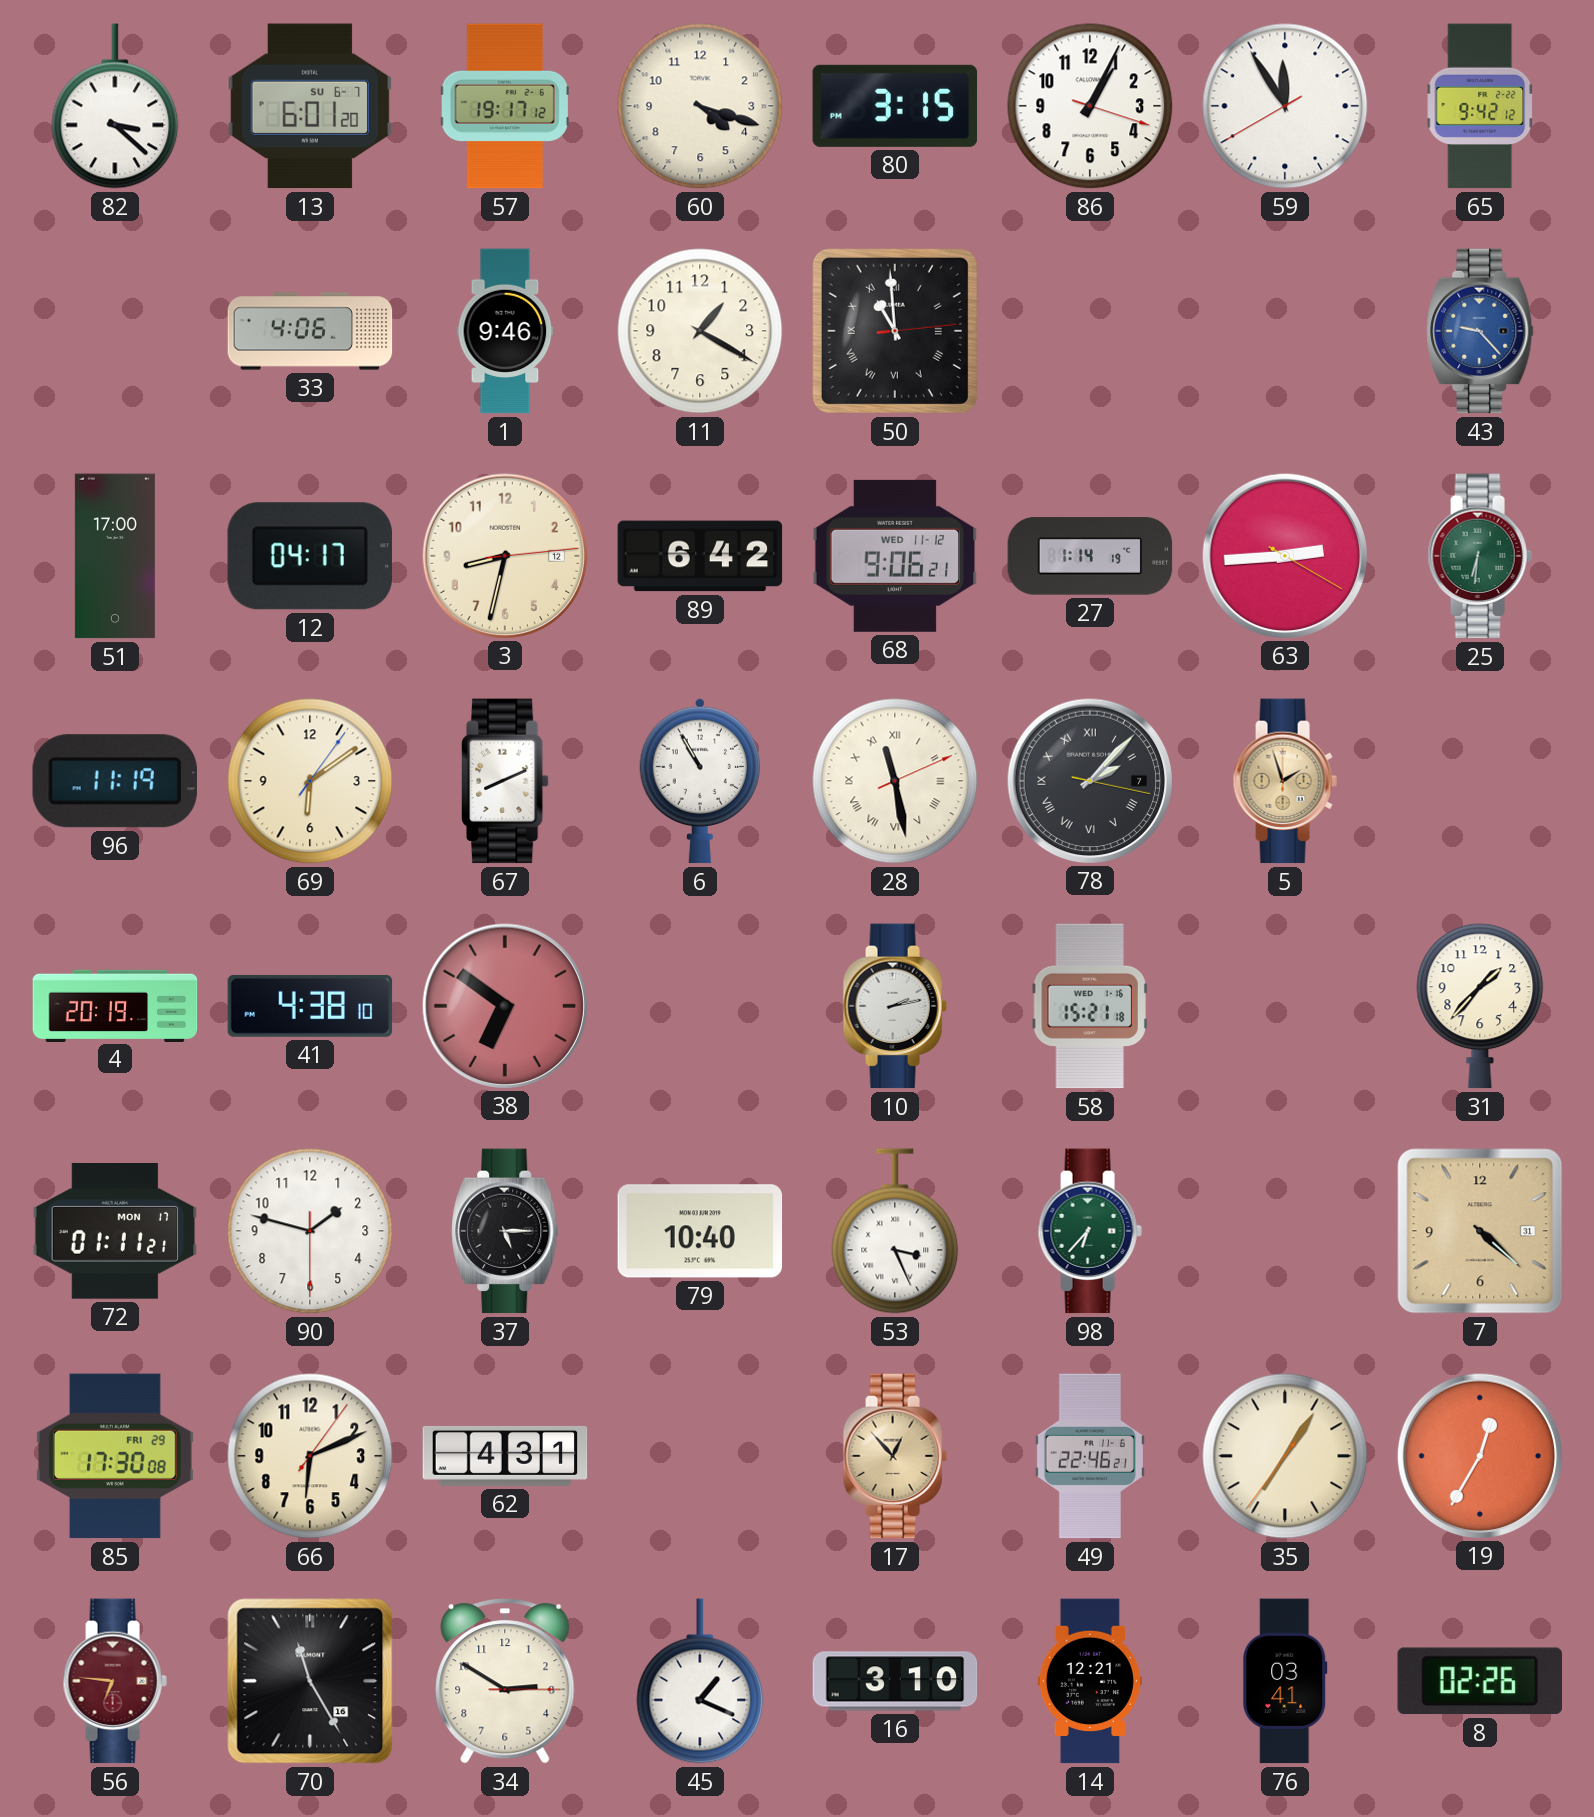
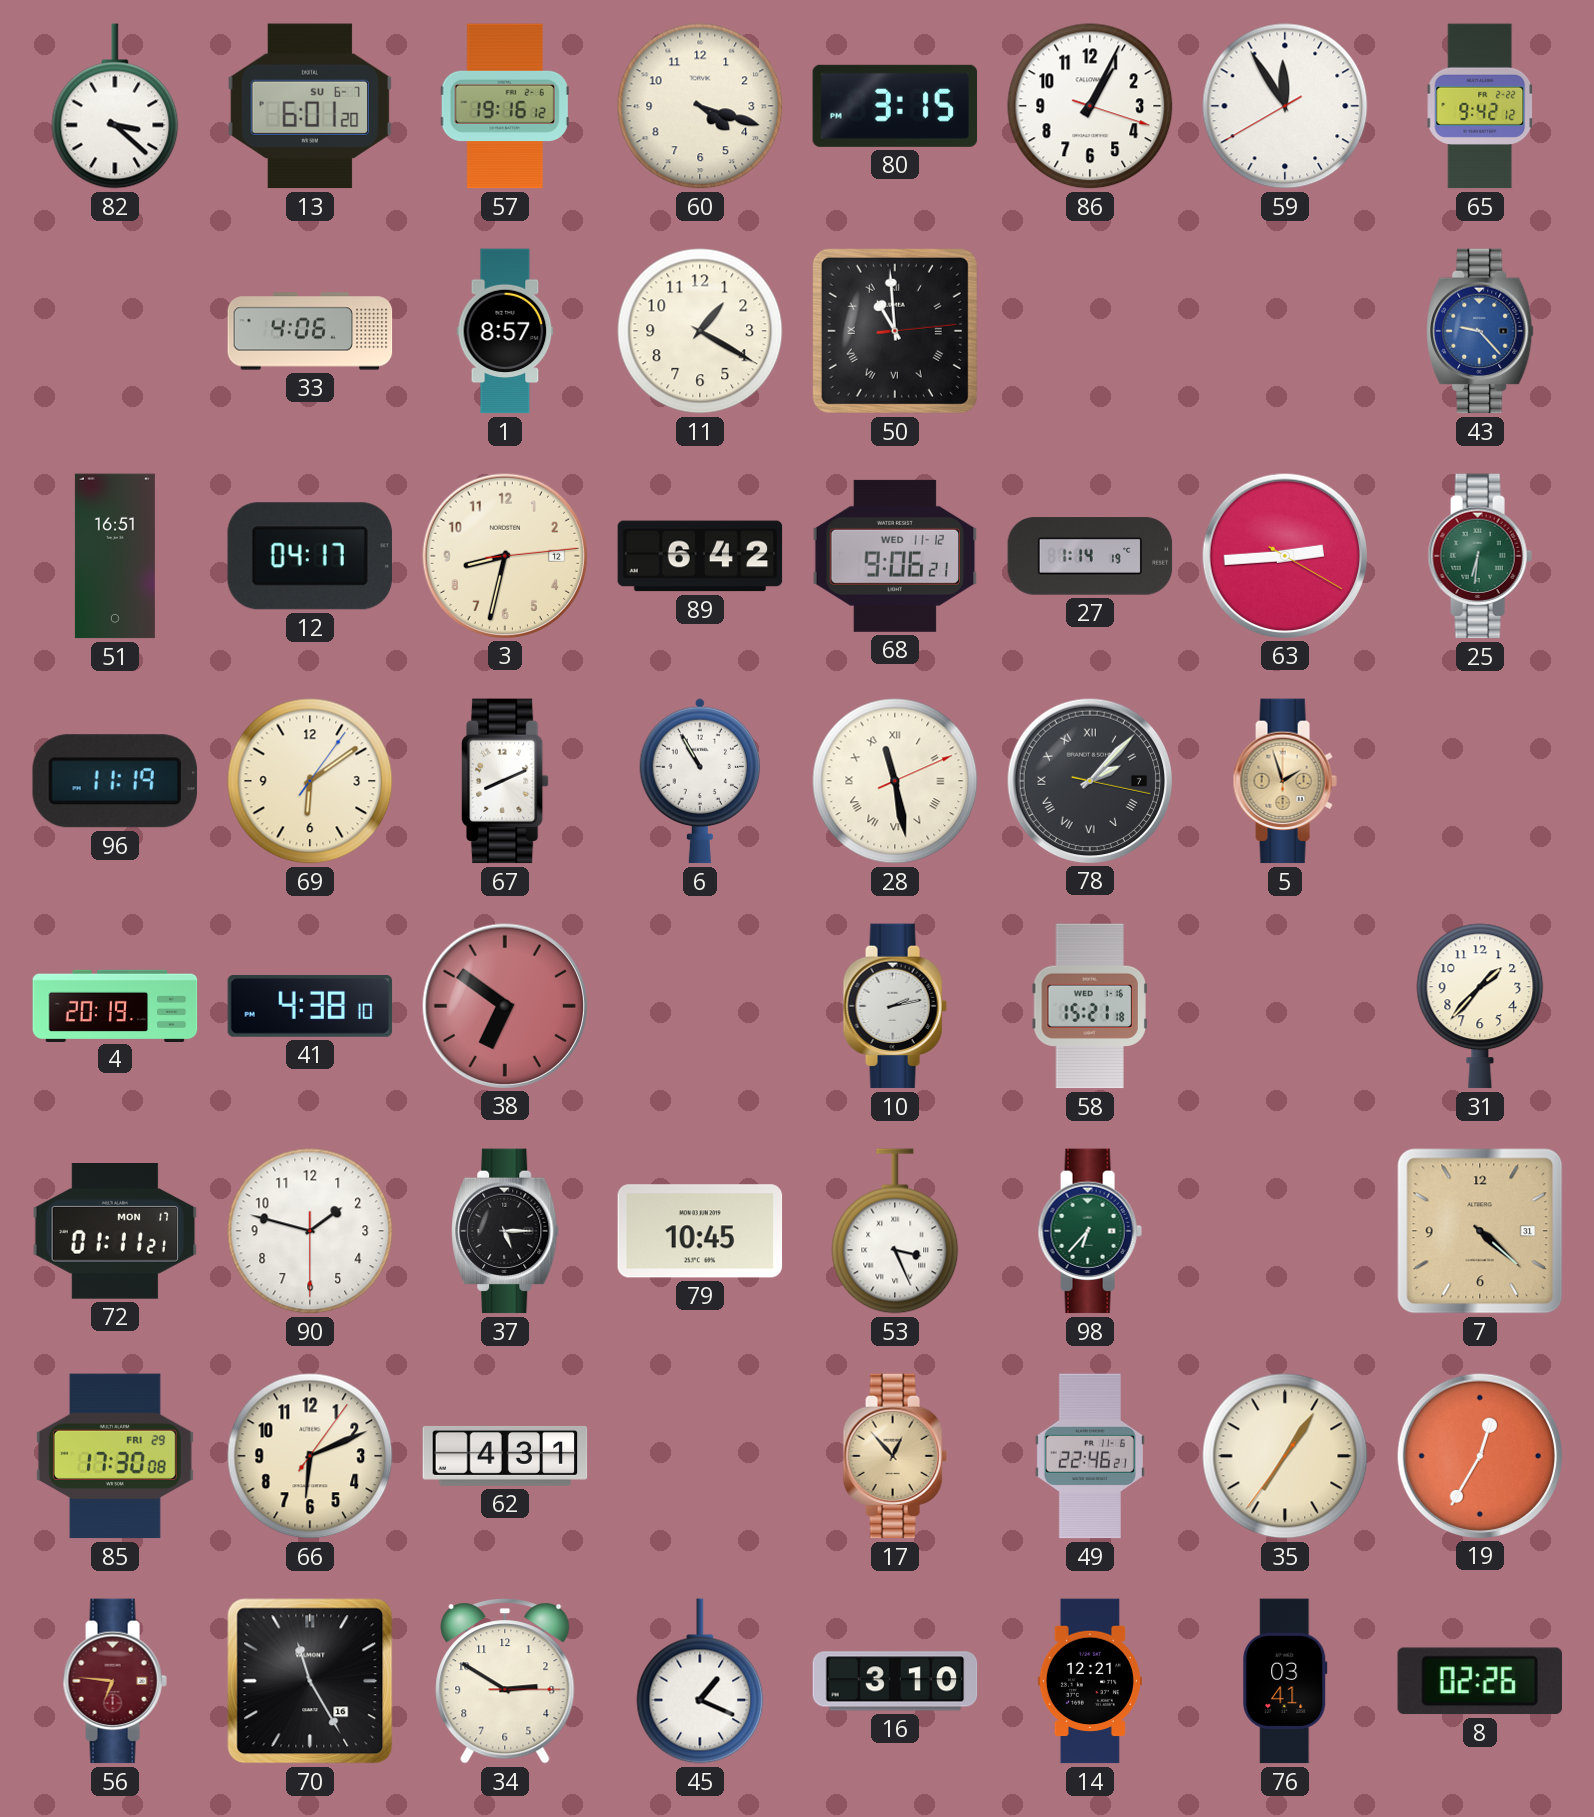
57: 19:17 -> 19:16 (505, 106)
1: 9:46 -> 8:57 (505, 331)
51: 17:00 -> 16:51 (115, 556)
79: 10:40 -> 10:45 (700, 1231)
